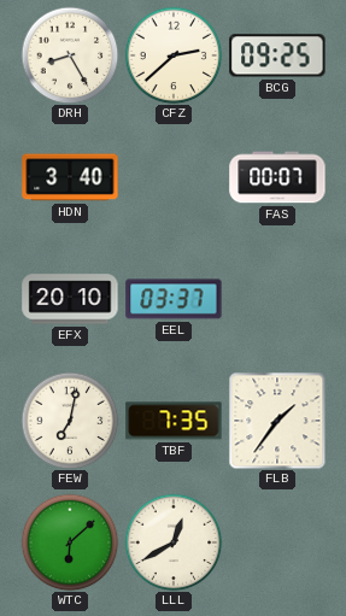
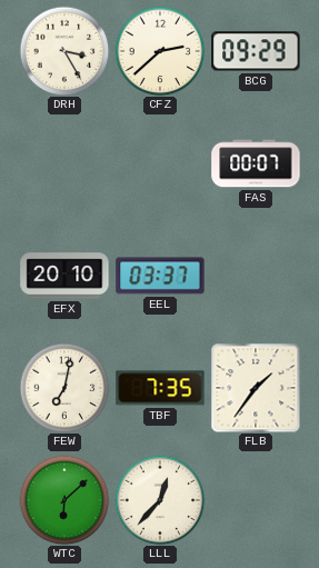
DRH: 8:25 -> 3:25 (64, 51)
BCG: 09:25 -> 09:29 (256, 51)
HDN: 3:40 -> none (70, 177)
LLL: 12:40 -> 12:37 (160, 500)
